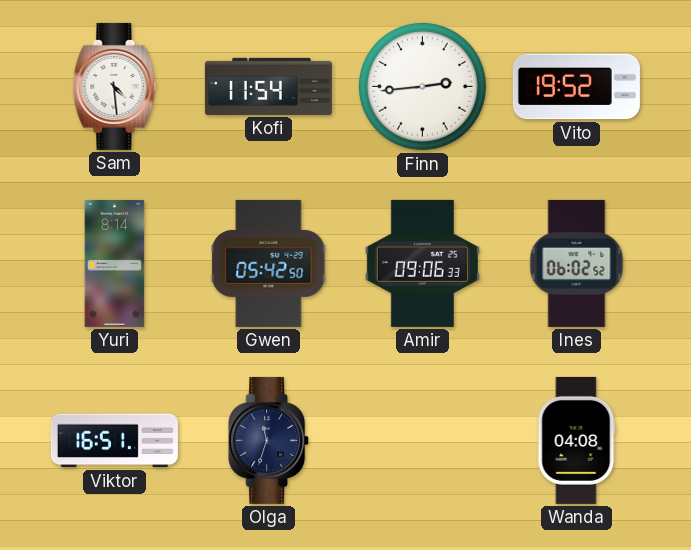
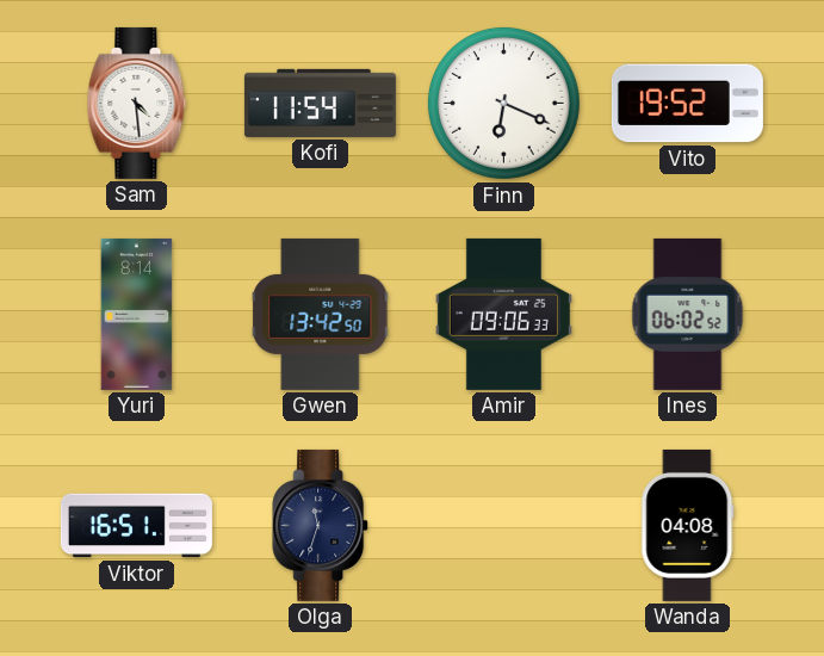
Finn: 2:44 -> 6:19 (503, 103)
Gwen: 05:42 -> 13:42 (321, 314)
